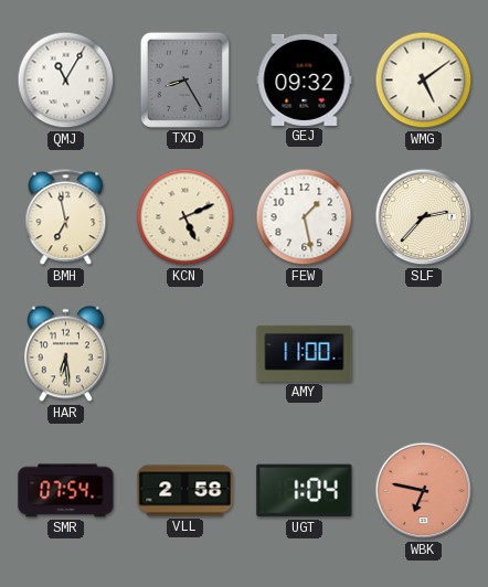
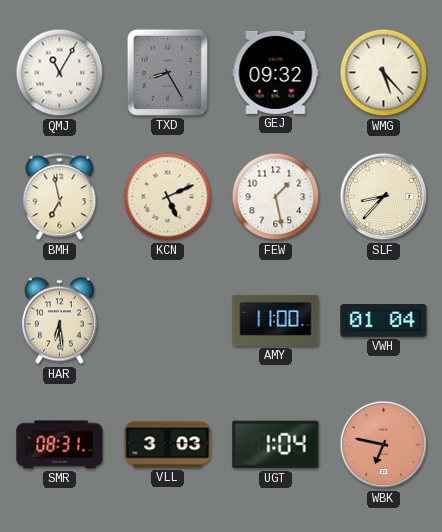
WMG: 5:09 -> 5:23 (384, 73)
SLF: 2:37 -> 8:37 (384, 197)
VWH: none -> 01:04 (384, 321)
SMR: 07:54 -> 08:31 (60, 445)
VLL: 2:58 -> 3:03 (168, 445)
